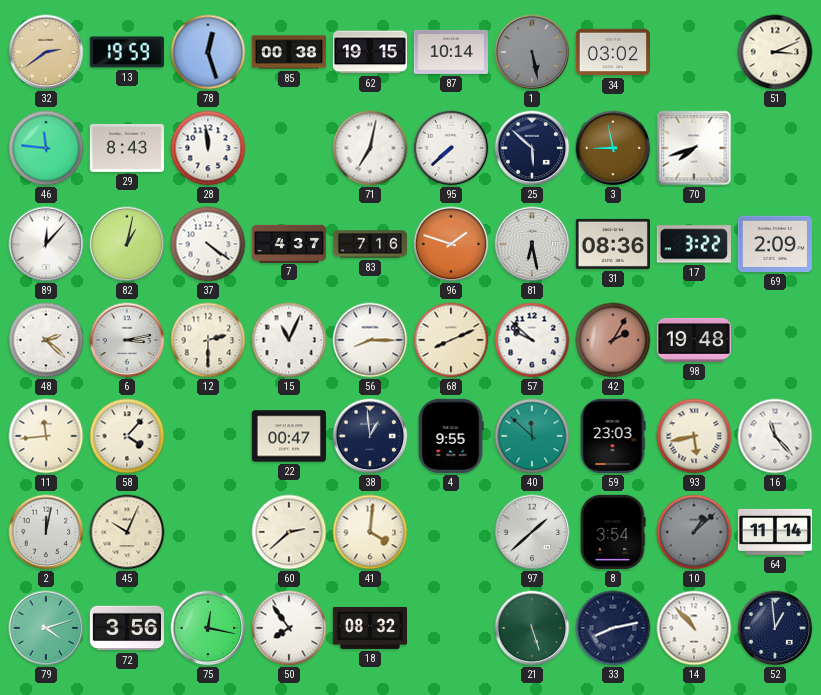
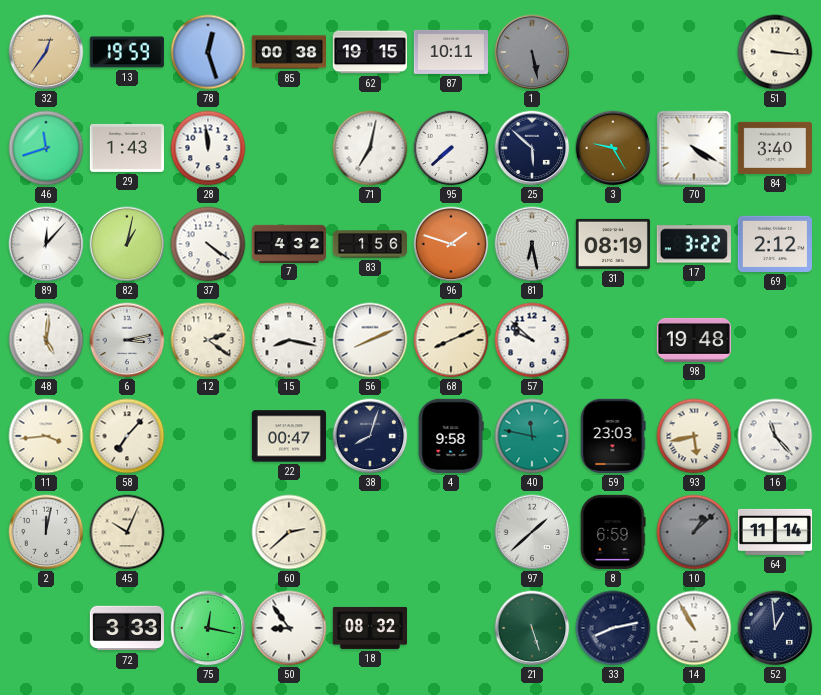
32: 2:39 -> 12:36 (46, 52)
87: 10:14 -> 10:11 (450, 52)
34: 03:02 -> none (613, 52)
51: 3:11 -> 3:16 (775, 52)
46: 11:46 -> 11:42 (46, 148)
29: 8:43 -> 1:43 (127, 148)
3: 8:58 -> 9:25 (613, 148)
70: 7:42 -> 4:20 (694, 148)
84: none -> 3:40 (775, 148)
7: 4:37 -> 4:32 (288, 243)
83: 7:16 -> 1:56 (369, 244)
31: 08:36 -> 08:19 (613, 244)
69: 2:09 -> 2:12 (775, 244)
48: 2:22 -> 5:01 (46, 340)
12: 2:30 -> 2:21 (208, 340)
15: 11:04 -> 8:17 (289, 340)
56: 8:15 -> 8:11 (370, 340)
42: 2:05 -> none (613, 340)
11: 11:44 -> 3:44 (46, 436)
58: 4:07 -> 7:07 (127, 436)
38: 12:59 -> 8:03 (370, 436)
4: 9:55 -> 9:58 (451, 436)
40: 11:52 -> 11:47 (532, 436)
41: 4:01 -> none (370, 532)
8: 3:54 -> 6:59 (613, 532)
79: 4:12 -> none (46, 628)
72: 3:56 -> 3:33 (127, 628)
50: 7:54 -> 8:54 (289, 628)
14: 10:53 -> 10:55 (694, 628)
